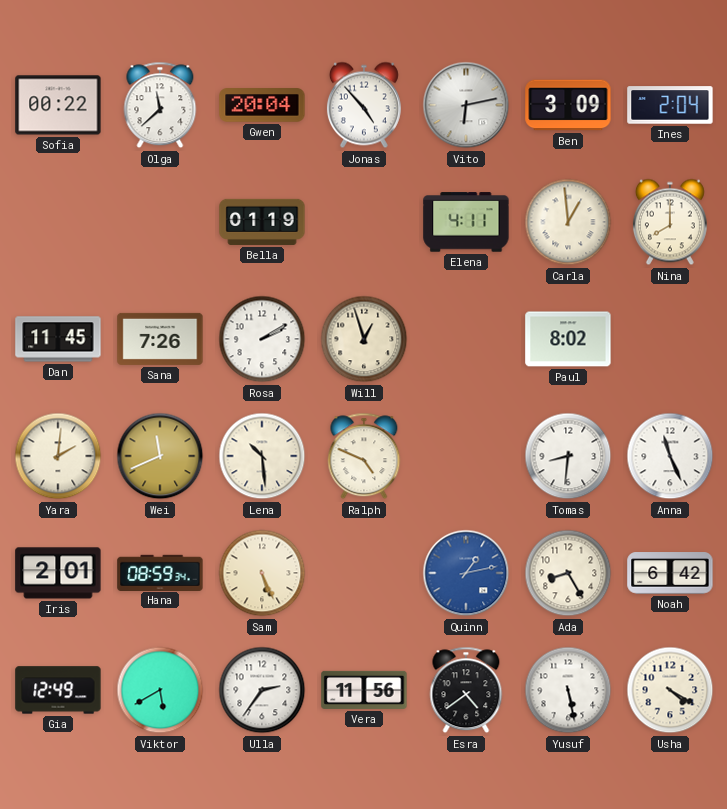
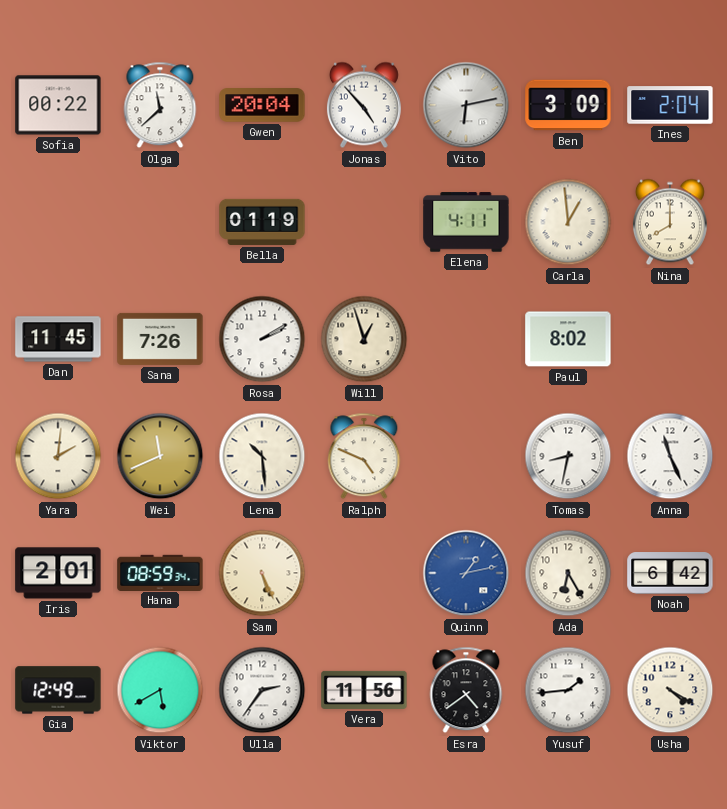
Tomas: 8:31 -> 8:32 (568, 456)
Ada: 8:25 -> 6:25 (568, 573)
Yusuf: 5:28 -> 1:44 (568, 690)
